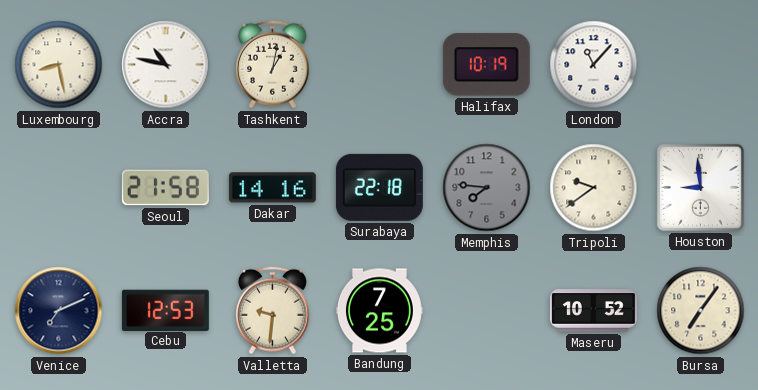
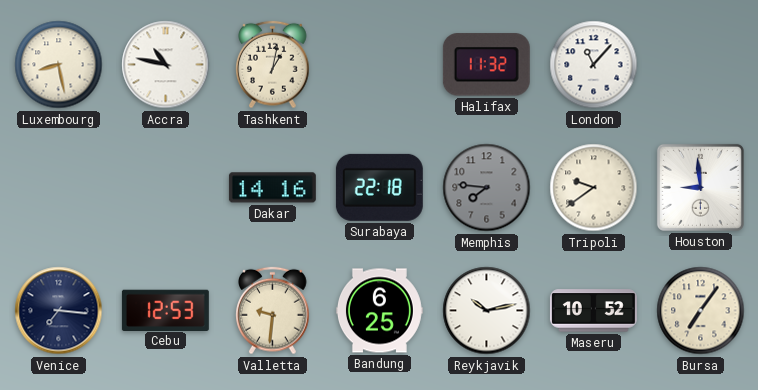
Halifax: 10:19 -> 11:32 (486, 65)
Seoul: 21:58 -> none (165, 188)
Venice: 7:11 -> 7:16 (59, 311)
Bandung: 7:25 -> 6:25 (379, 311)
Reykjavik: none -> 10:13 (487, 311)
